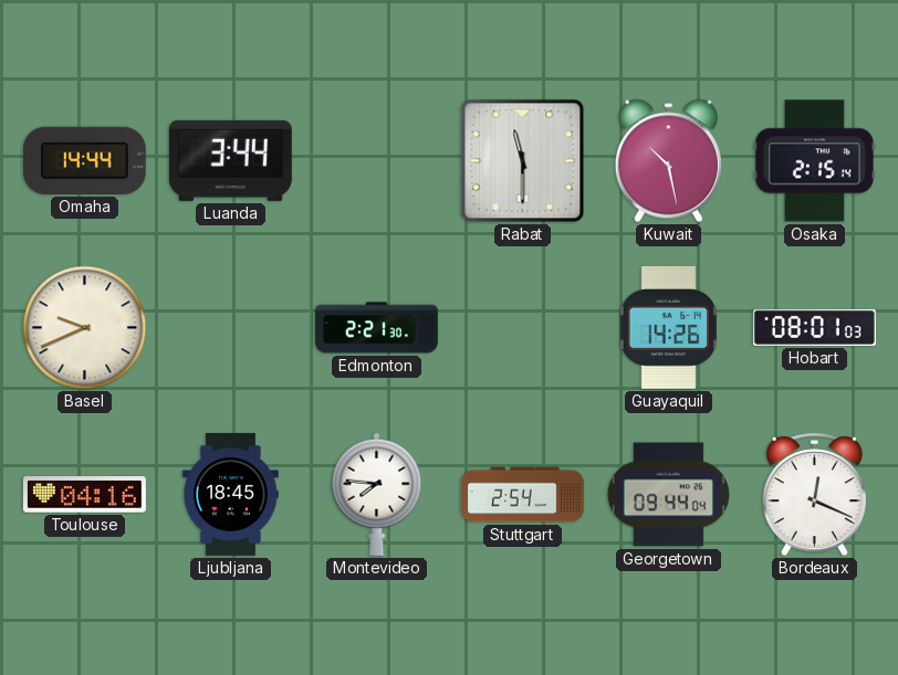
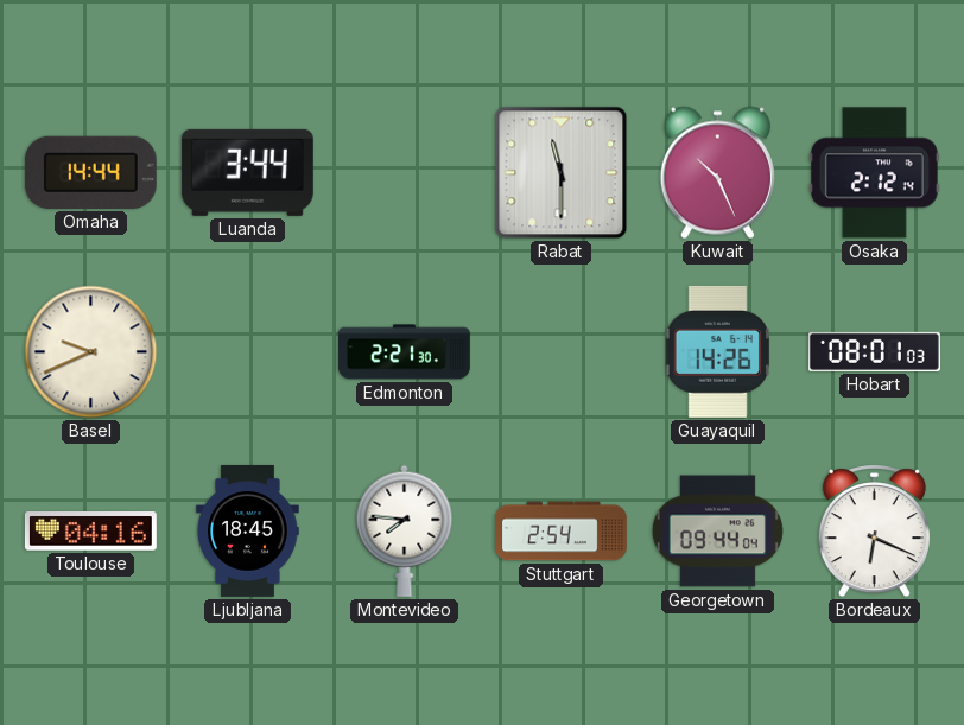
Kuwait: 10:28 -> 10:26 (717, 173)
Osaka: 2:15 -> 2:12 (874, 173)
Bordeaux: 12:19 -> 6:19 (874, 532)
